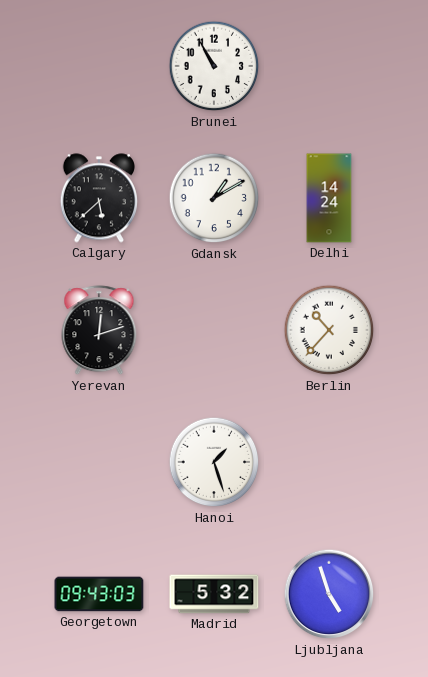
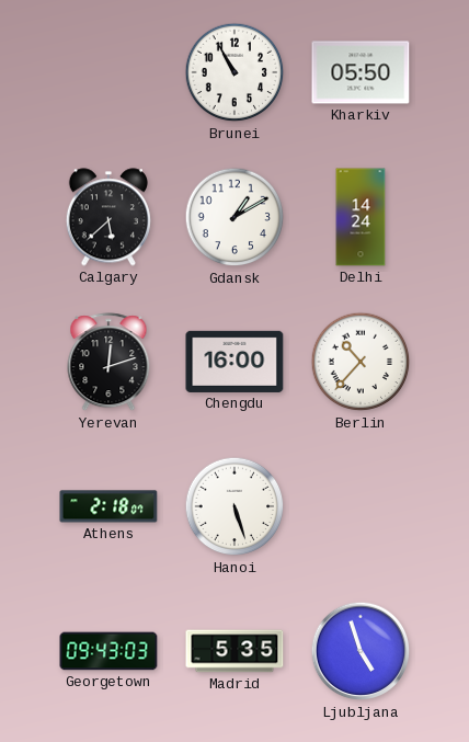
Kharkiv: none -> 05:50 (361, 72)
Chengdu: none -> 16:00 (234, 362)
Athens: none -> 2:18 (108, 506)
Hanoi: 1:27 -> 5:27 (234, 506)
Madrid: 5:32 -> 5:35 (234, 651)
